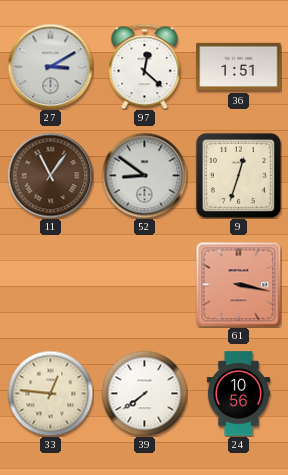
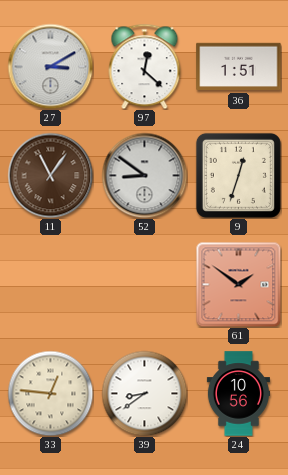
61: 3:17 -> 1:51 (238, 284)
39: 7:39 -> 8:39 (144, 393)
